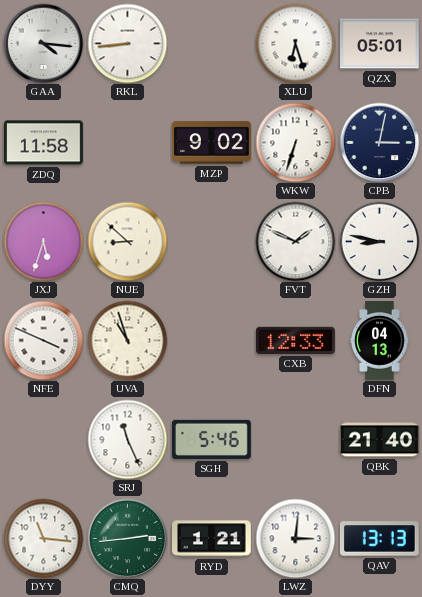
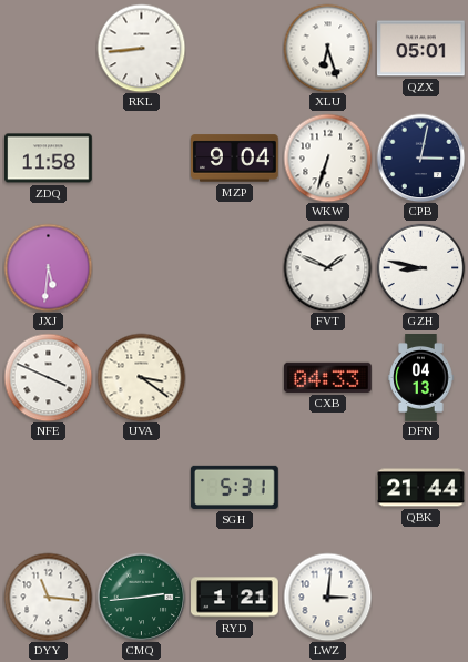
GAA: 4:16 -> none (43, 43)
MZP: 9:02 -> 9:04 (235, 159)
JXJ: 5:33 -> 5:31 (48, 267)
NUE: 8:52 -> none (127, 241)
UVA: 10:57 -> 3:21 (141, 377)
CXB: 12:33 -> 04:33 (328, 377)
SRJ: 11:26 -> none (127, 439)
SGH: 5:46 -> 5:31 (235, 487)
QBK: 21:40 -> 21:44 (421, 488)
QAV: 13:13 -> none (379, 539)
